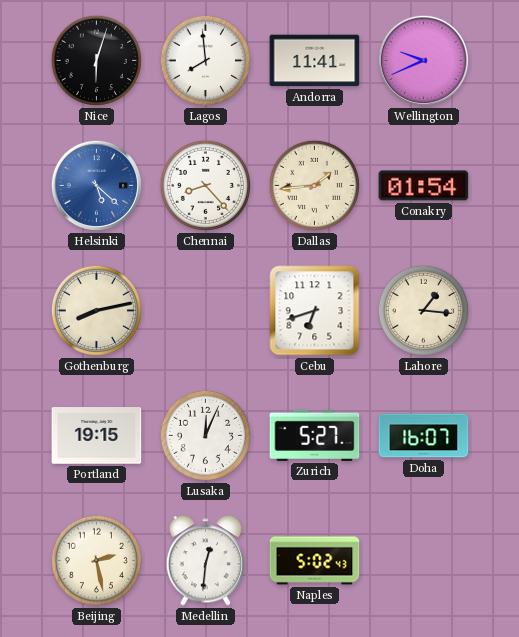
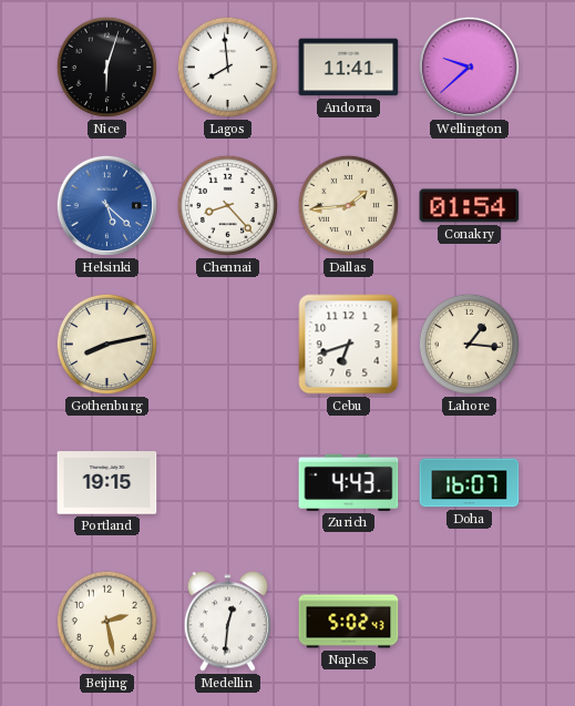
Wellington: 9:41 -> 9:38 (469, 66)
Lusaka: 12:04 -> none (205, 435)
Zurich: 5:27 -> 4:43 (349, 482)
